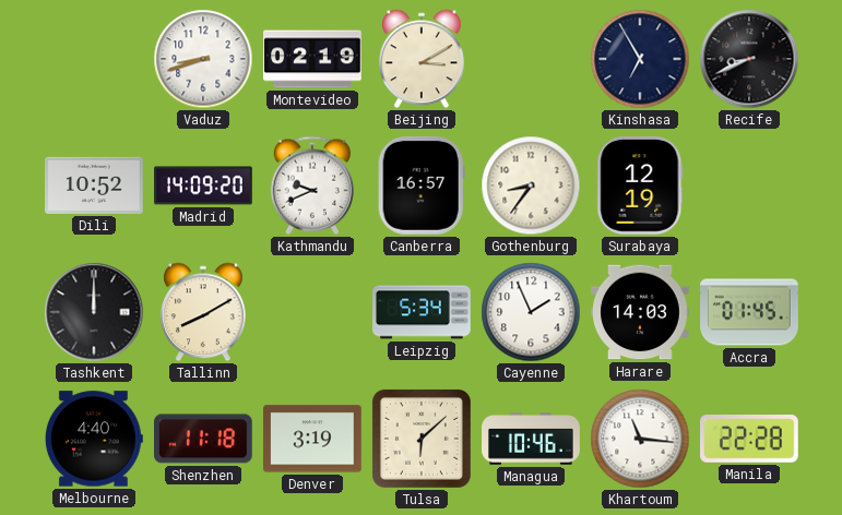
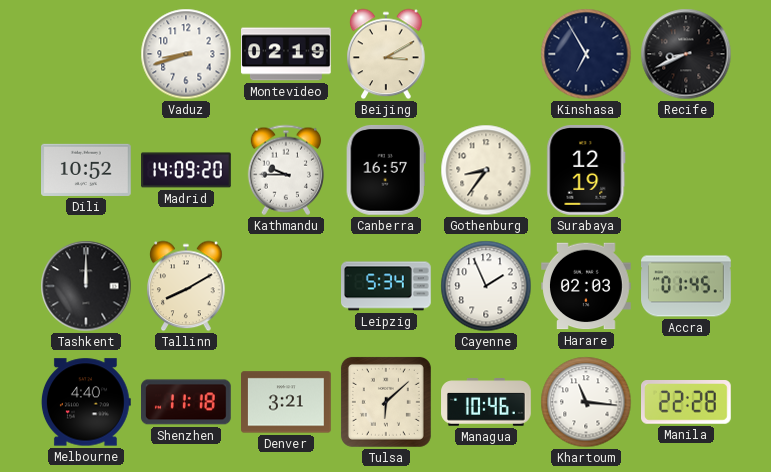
Kathmandu: 9:41 -> 9:45 (285, 170)
Harare: 14:03 -> 02:03 (587, 286)
Denver: 3:19 -> 3:21 (287, 402)
